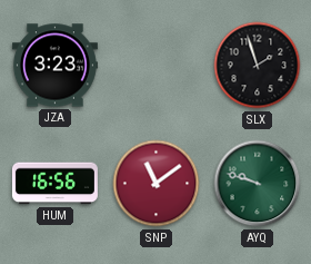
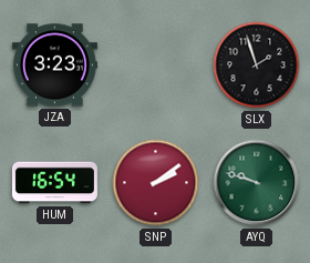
HUM: 16:56 -> 16:54 (54, 183)
SNP: 11:09 -> 2:09 (156, 183)
